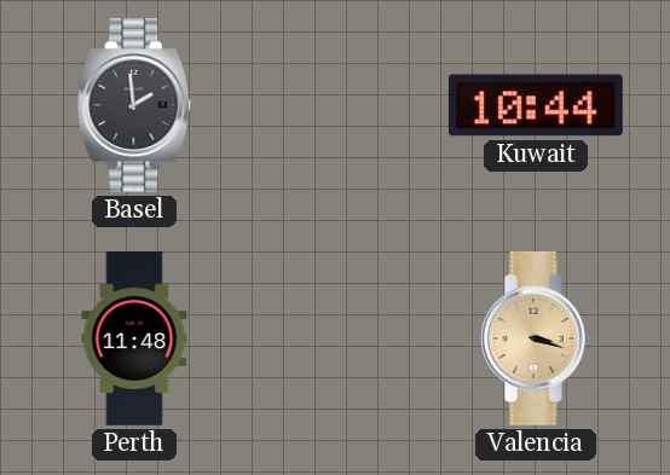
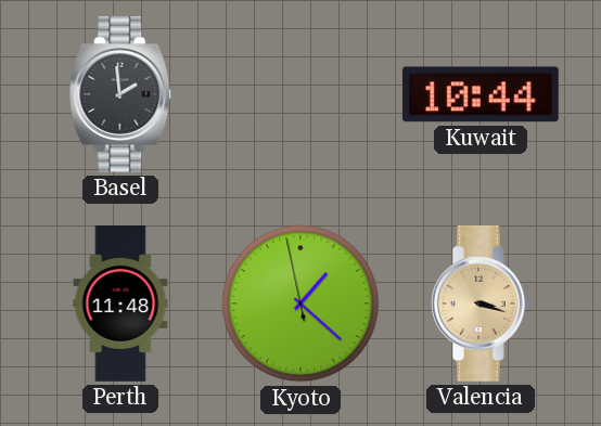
Kyoto: none -> 1:21 (300, 304)
